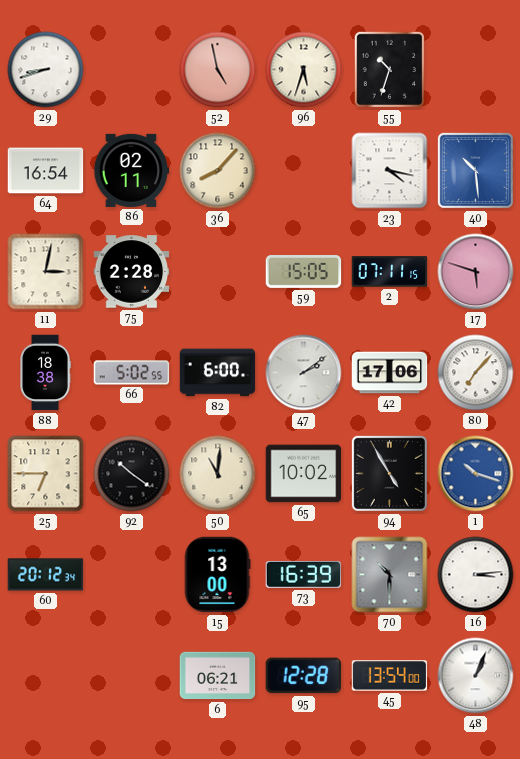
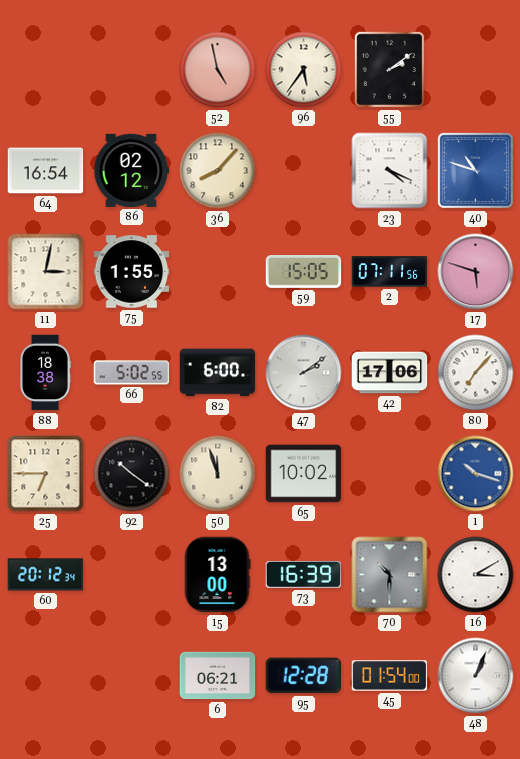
29: 8:42 -> none (46, 70)
96: 5:33 -> 5:36 (304, 70)
55: 10:33 -> 2:09 (389, 69)
86: 02:11 -> 02:12 (132, 170)
23: 4:17 -> 4:19 (390, 171)
40: 10:29 -> 10:48 (475, 170)
75: 2:28 -> 1:55 (132, 272)
2: 07:11:15 -> 07:11:56 (390, 272)
50: 11:01 -> 11:57 (218, 474)
94: 4:55 -> none (389, 473)
16: 3:14 -> 3:10 (476, 575)
45: 13:54 -> 01:54 (390, 676)
